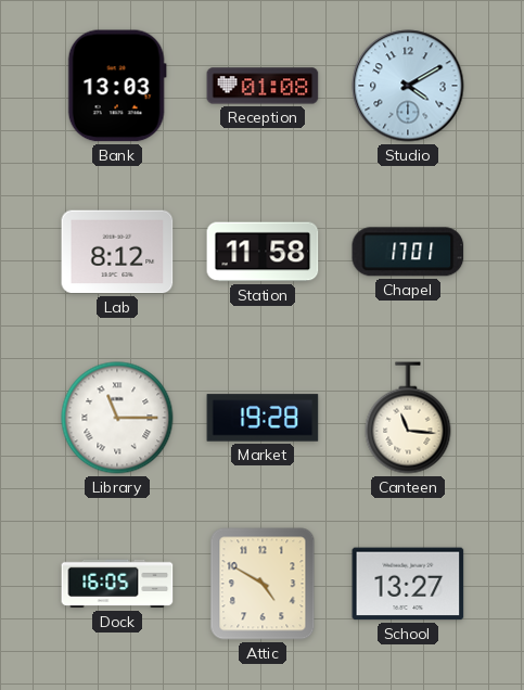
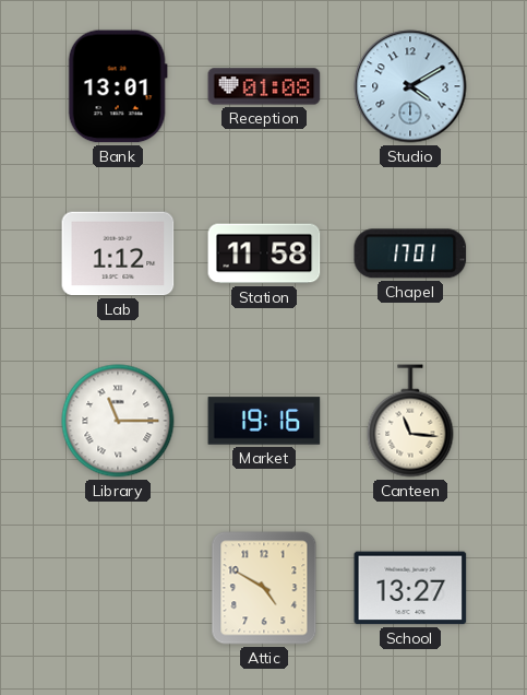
Bank: 13:03 -> 13:01 (118, 86)
Lab: 8:12 -> 1:12 (118, 254)
Market: 19:28 -> 19:16 (264, 421)
Dock: 16:05 -> none (117, 584)
